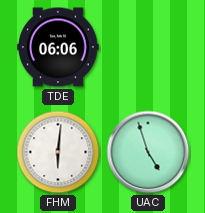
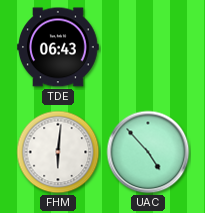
TDE: 06:06 -> 06:43 (58, 47)
UAC: 4:57 -> 4:53 (148, 152)
